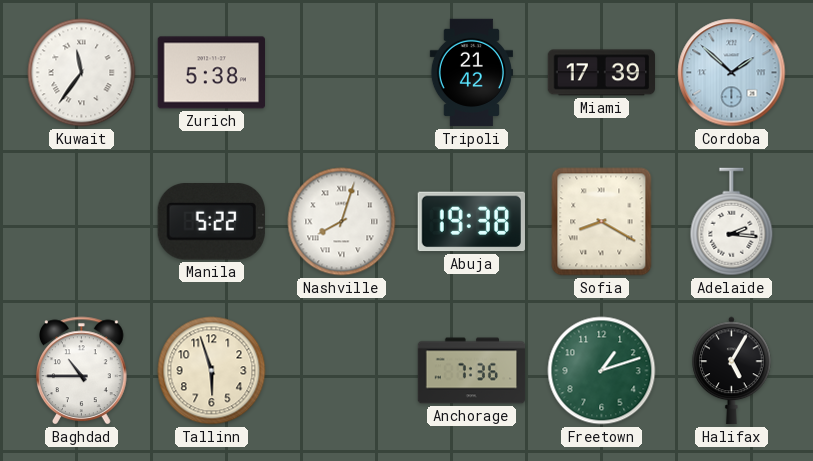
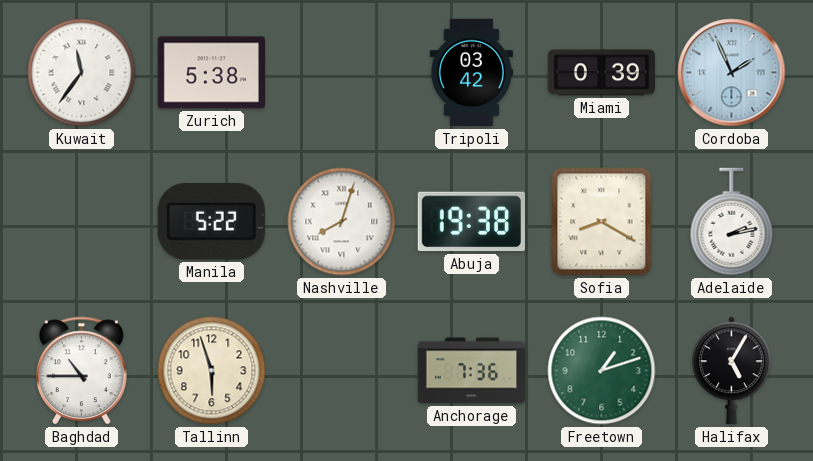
Tripoli: 21:42 -> 03:42 (471, 73)
Miami: 17:39 -> 0:39 (601, 73)
Cordoba: 1:52 -> 1:56 (732, 73)
Adelaide: 2:16 -> 2:13 (732, 222)
